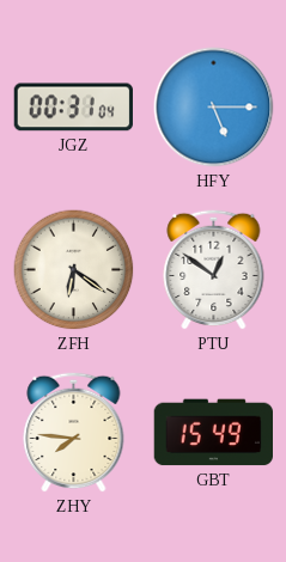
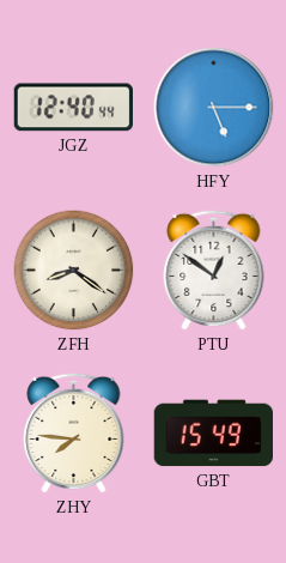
JGZ: 00:31 -> 12:40 (73, 108)
ZFH: 6:21 -> 8:21 (74, 271)
